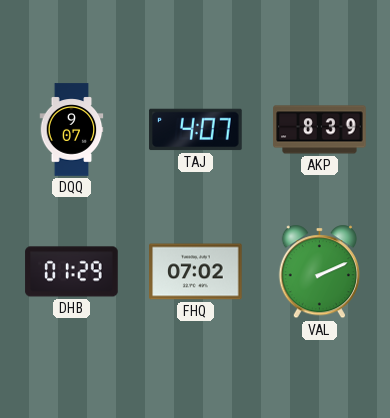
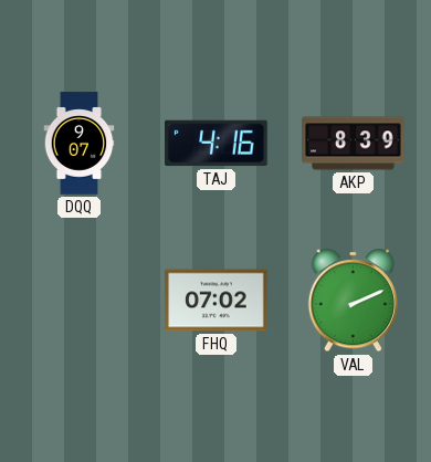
TAJ: 4:07 -> 4:16 (217, 144)
DHB: 01:29 -> none (72, 272)
